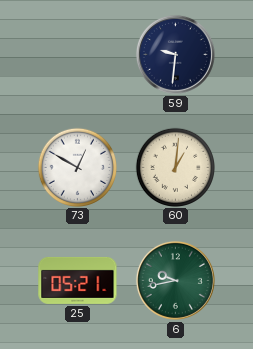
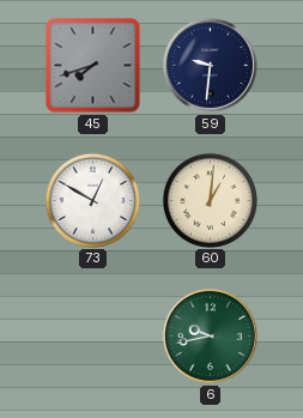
45: none -> 7:42 (93, 66)
25: 05:21 -> none (78, 280)
